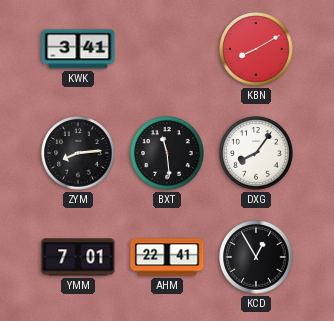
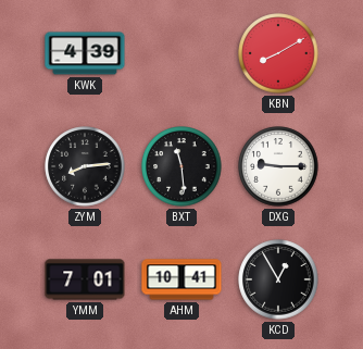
KWK: 3:41 -> 4:39 (85, 53)
DXG: 8:06 -> 9:15 (278, 166)
AHM: 22:41 -> 10:41 (181, 279)
